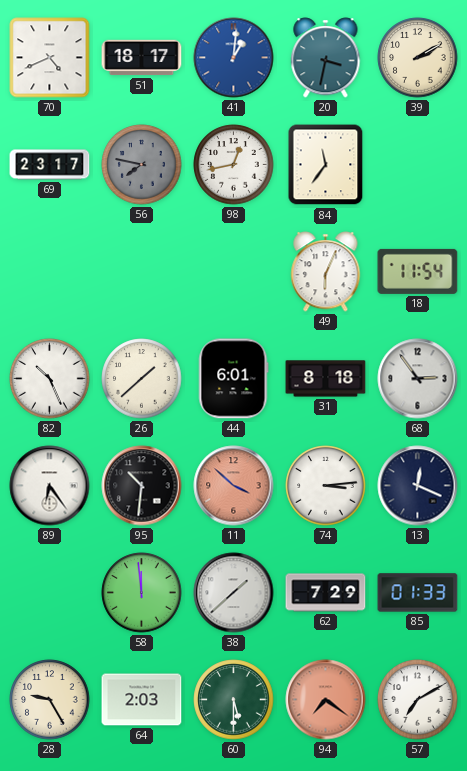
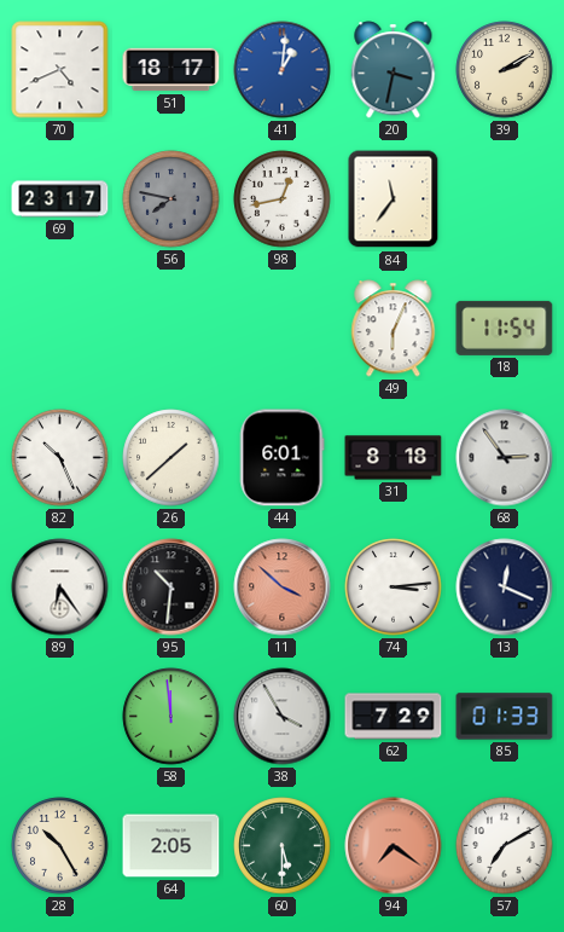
38: 1:38 -> 3:55 (283, 717)
28: 9:25 -> 10:25 (60, 846)
64: 2:03 -> 2:05 (171, 846)
